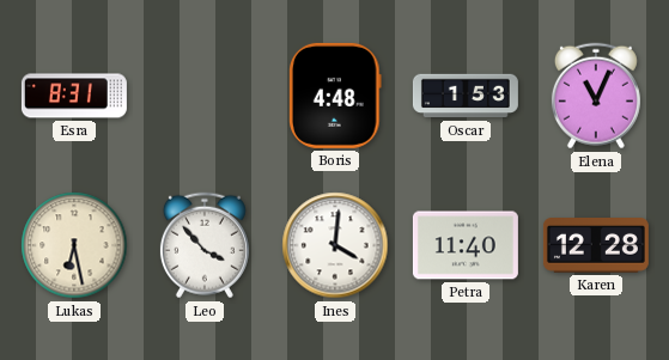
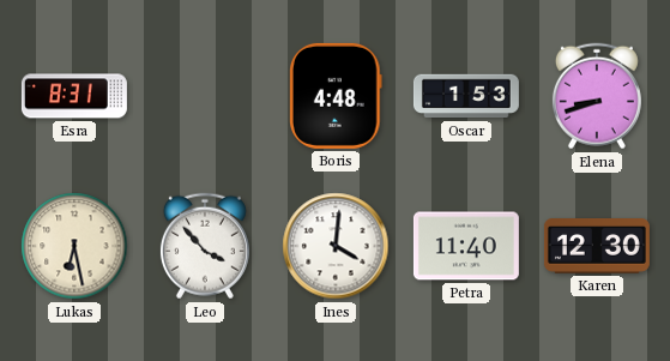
Elena: 11:04 -> 8:42 (597, 96)
Karen: 12:28 -> 12:30 (597, 247)
